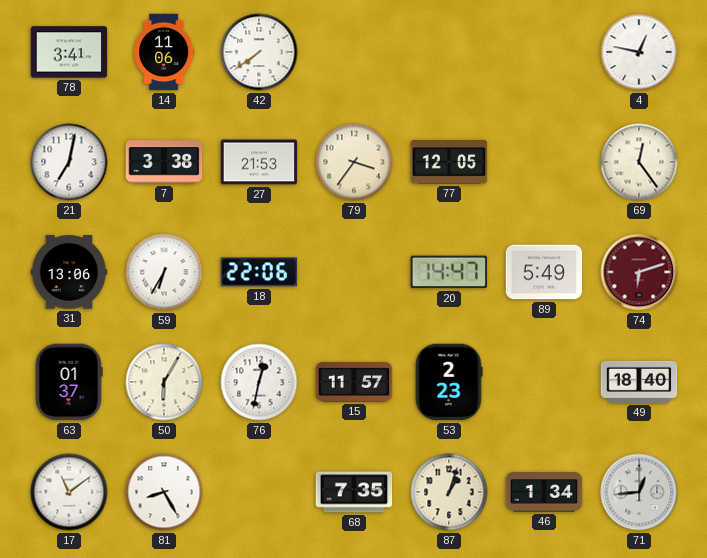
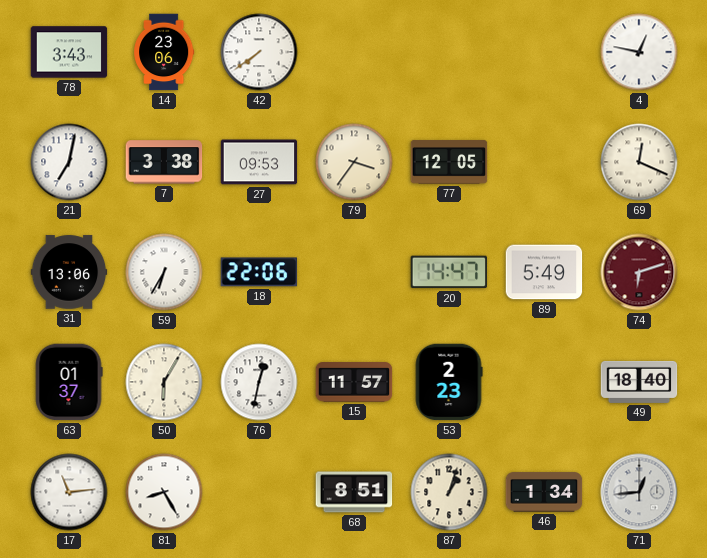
78: 3:41 -> 3:43 (69, 52)
14: 11:06 -> 23:06 (165, 52)
27: 21:53 -> 09:53 (259, 162)
69: 12:24 -> 12:19 (639, 162)
17: 11:09 -> 11:14 (69, 492)
68: 7:35 -> 8:51 (354, 492)
